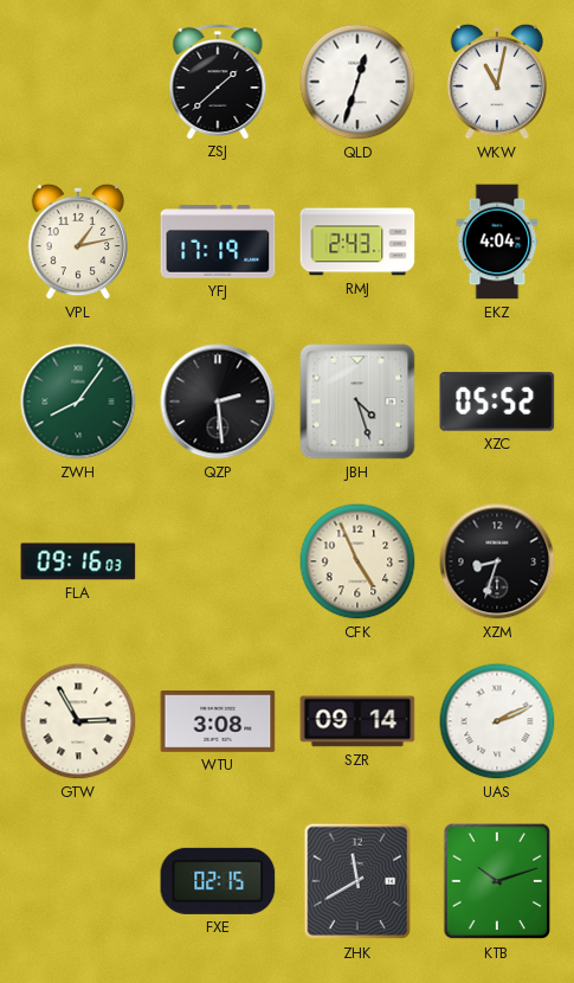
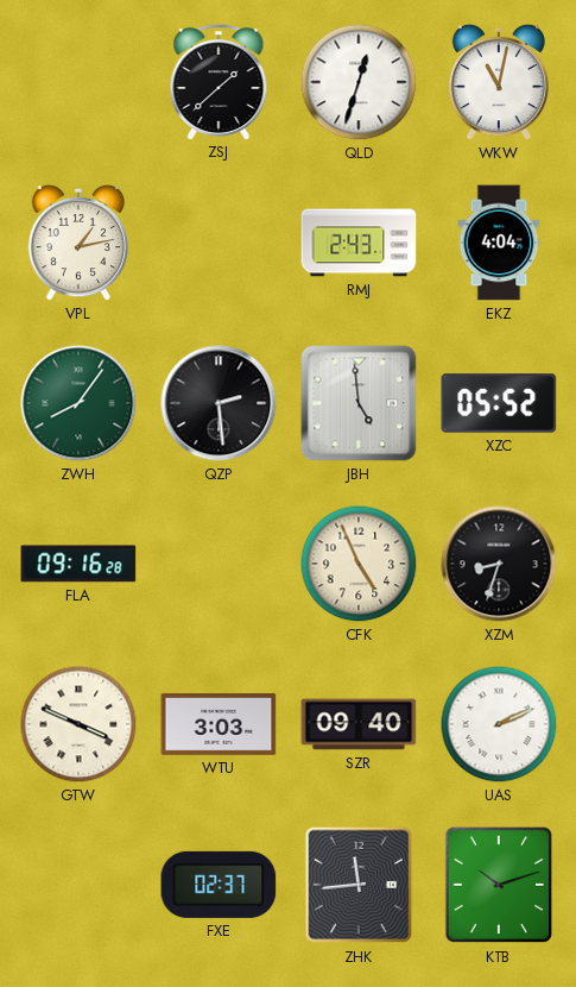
YFJ: 17:19 -> none (218, 242)
JBH: 4:27 -> 4:59 (359, 403)
FLA: 09:16:03 -> 09:16:28 (78, 564)
GTW: 2:55 -> 3:49 (78, 724)
WTU: 3:08 -> 3:03 (219, 725)
SZR: 09:14 -> 09:40 (359, 724)
FXE: 02:15 -> 02:37 (219, 885)
ZHK: 11:40 -> 11:44 (359, 885)
